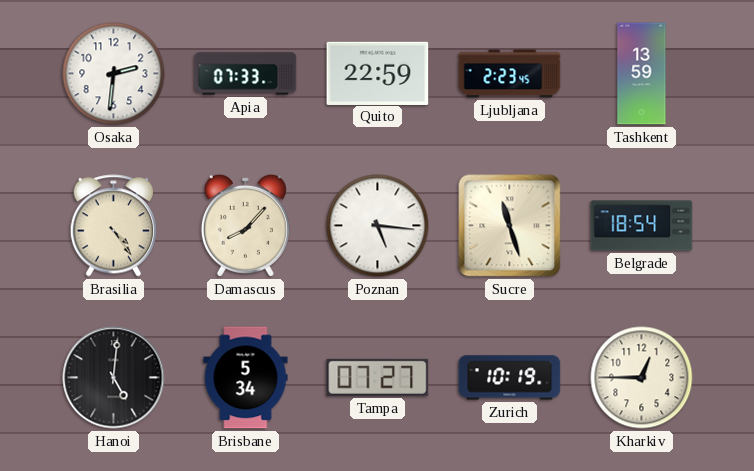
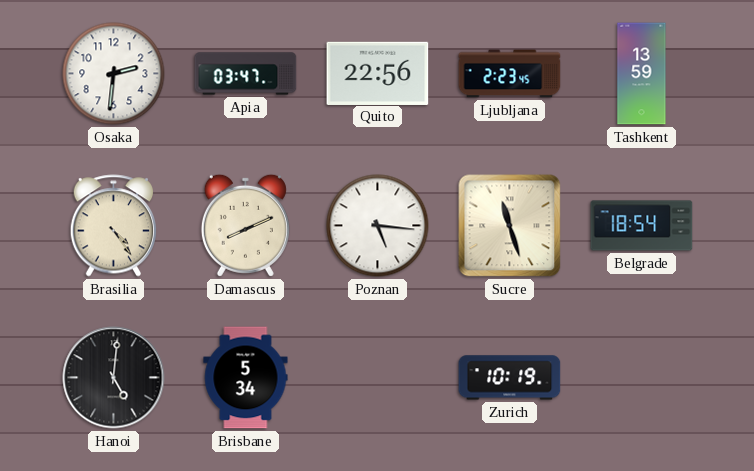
Apia: 07:33 -> 03:47 (246, 74)
Quito: 22:59 -> 22:56 (378, 73)
Damascus: 8:07 -> 8:11 (245, 225)
Tampa: 07:27 -> none (378, 377)
Kharkiv: 12:45 -> none (642, 378)
